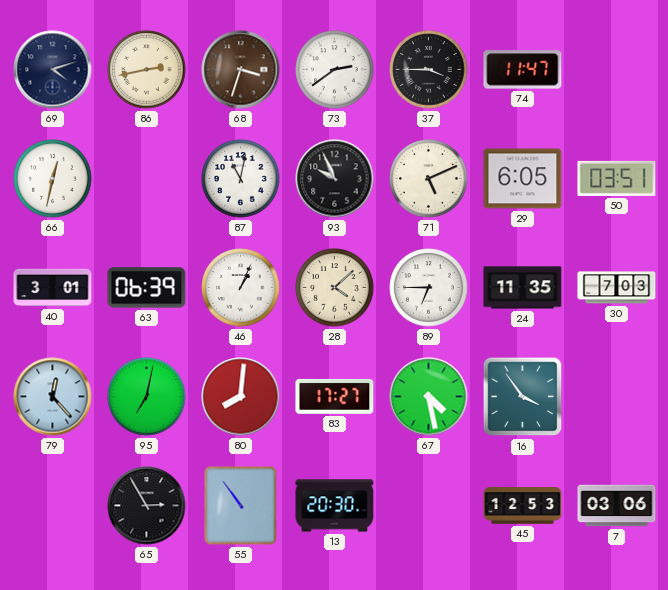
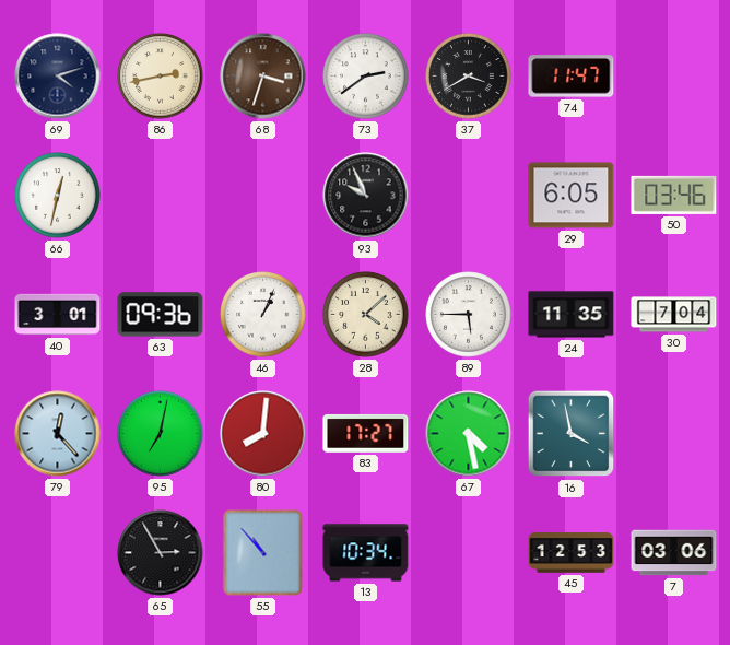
37: 3:45 -> 3:40 (469, 77)
87: 11:02 -> none (241, 179)
71: 5:11 -> none (429, 179)
50: 03:51 -> 03:46 (674, 195)
63: 06:39 -> 09:36 (161, 315)
89: 6:45 -> 5:45 (469, 315)
30: 7:03 -> 7:04 (674, 315)
16: 3:54 -> 3:58 (572, 434)
55: 10:54 -> 10:53 (263, 553)
13: 20:30 -> 10:34 (366, 553)
